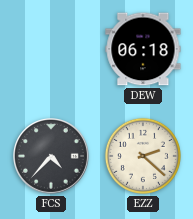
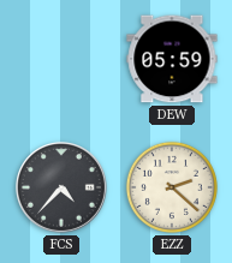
DEW: 06:18 -> 05:59 (172, 59)
